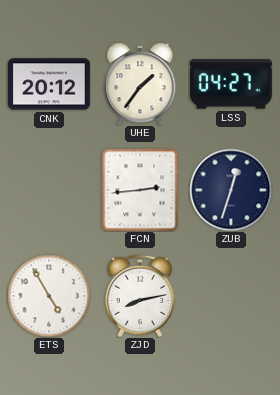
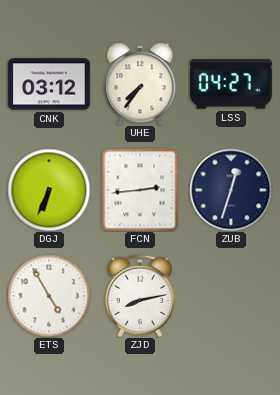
CNK: 20:12 -> 03:12 (49, 84)
UHE: 1:36 -> 7:36 (140, 84)
DGJ: none -> 6:34 (49, 190)
